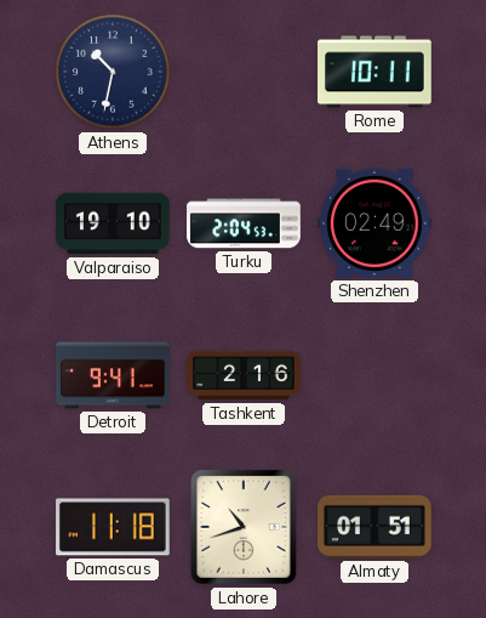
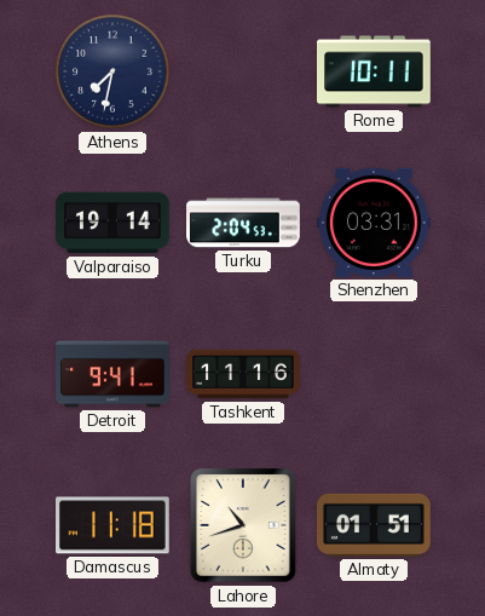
Athens: 10:32 -> 7:32 (112, 71)
Valparaiso: 19:10 -> 19:14 (112, 223)
Shenzhen: 02:49 -> 03:31 (375, 223)
Tashkent: 2:16 -> 11:16 (243, 374)
